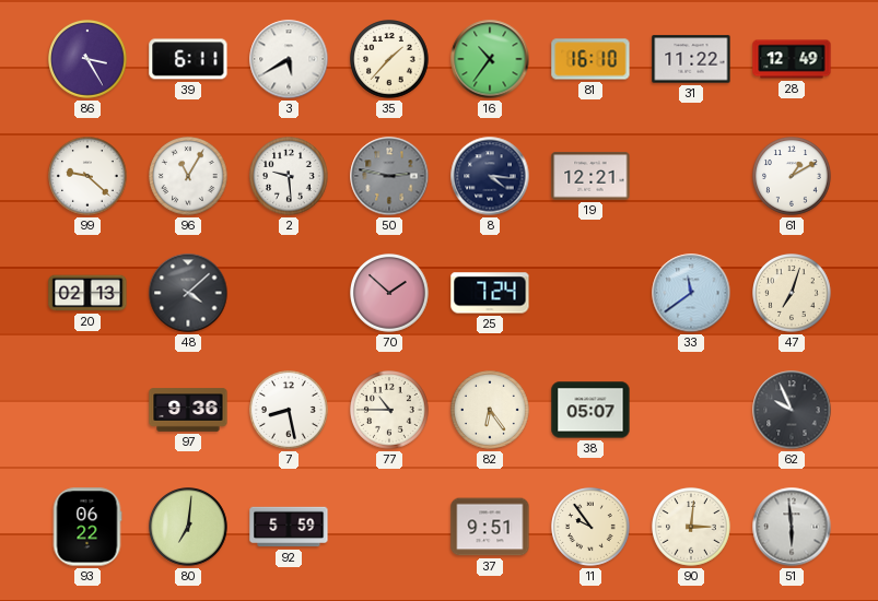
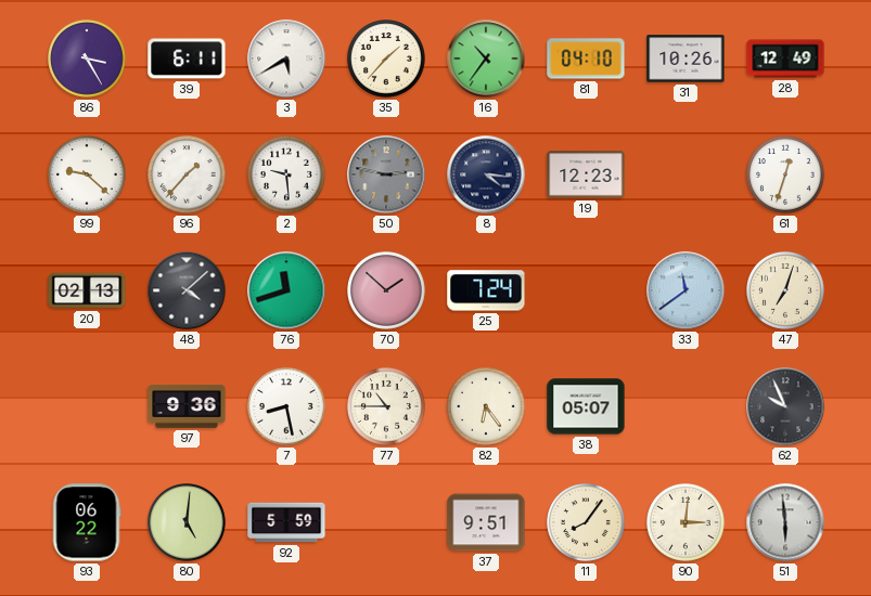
81: 16:10 -> 04:10 (586, 59)
31: 11:22 -> 10:26 (686, 59)
96: 11:05 -> 1:37 (187, 174)
19: 12:21 -> 12:23 (586, 174)
61: 1:10 -> 12:33 (785, 174)
76: none -> 11:42 (286, 290)
80: 7:01 -> 5:01 (187, 522)
11: 9:54 -> 8:06 (586, 522)
